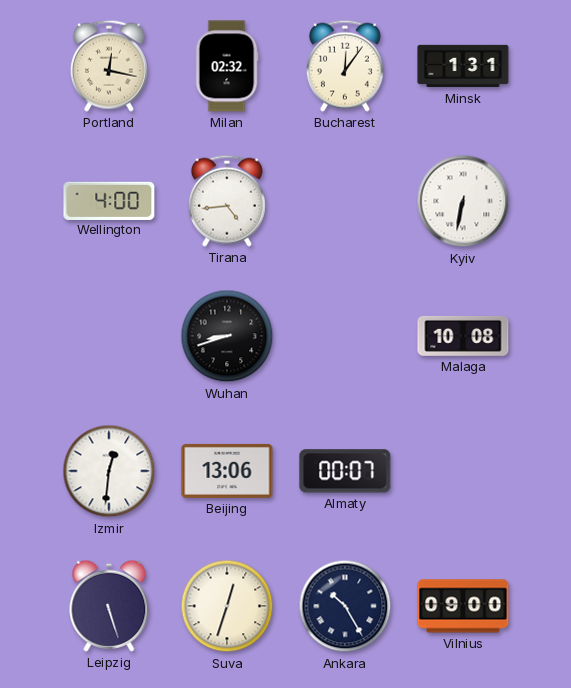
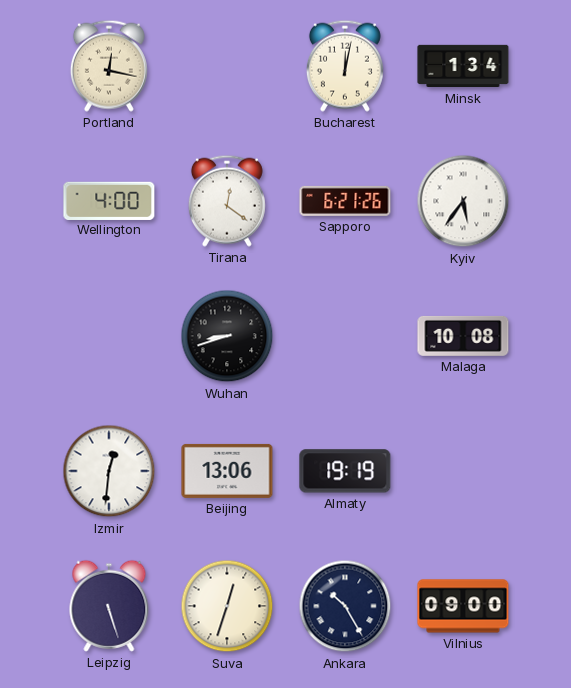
Milan: 02:32 -> none (227, 66)
Bucharest: 12:06 -> 12:02 (345, 66)
Minsk: 1:31 -> 1:34 (463, 66)
Tirana: 4:44 -> 12:21 (227, 201)
Sapporo: none -> 6:21 (345, 201)
Kyiv: 6:32 -> 5:36 (463, 201)
Almaty: 00:07 -> 19:19 (345, 471)
